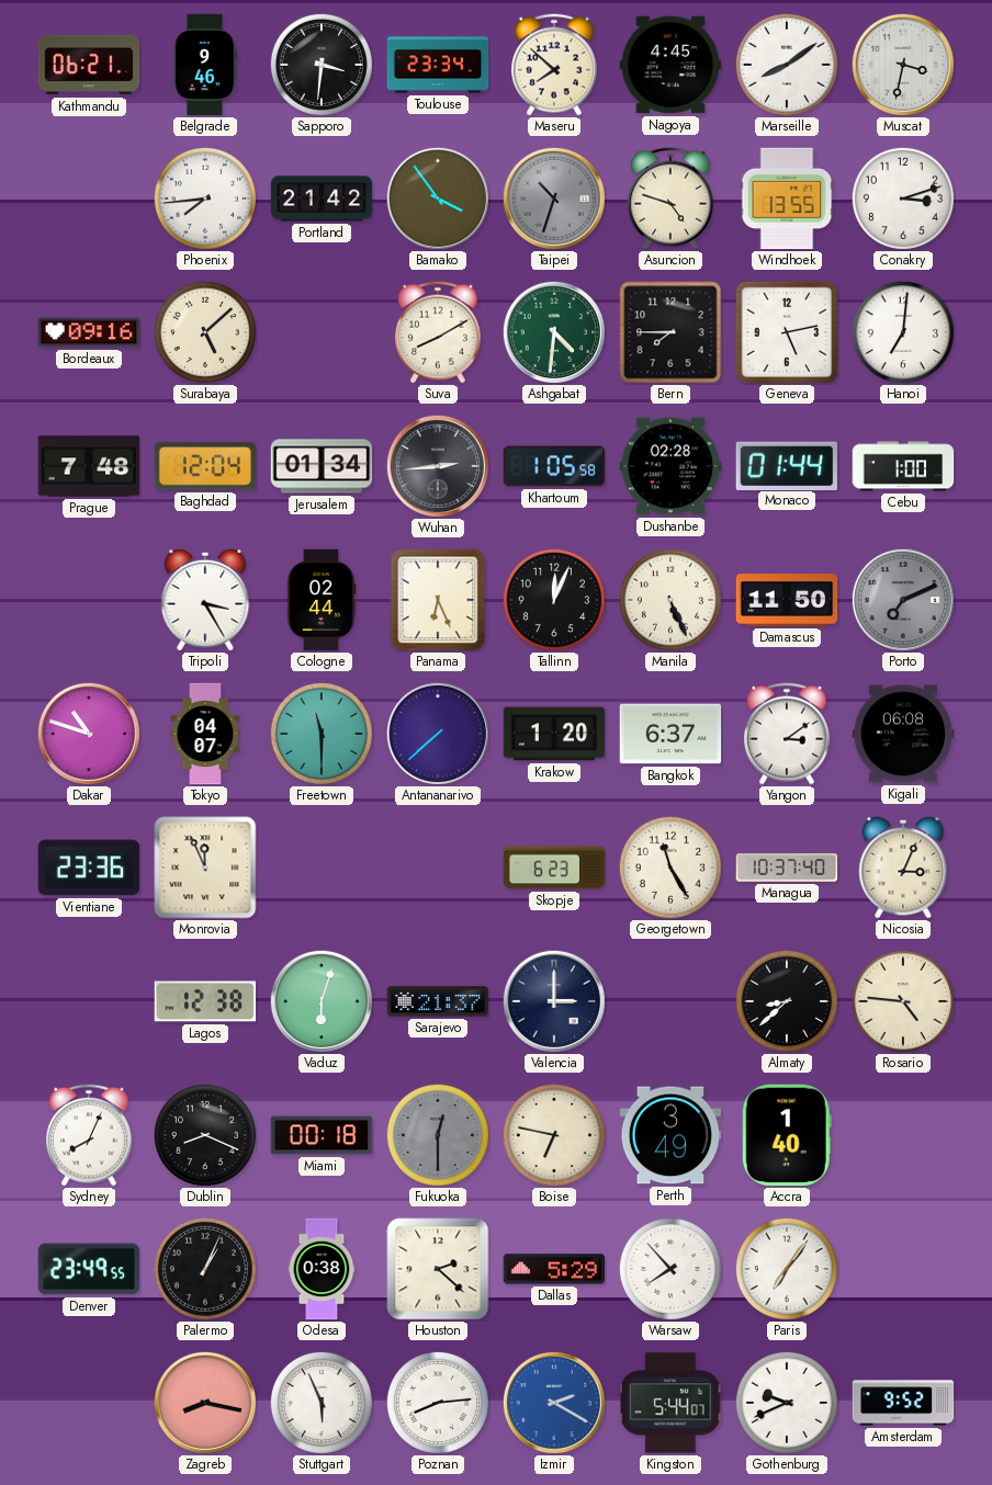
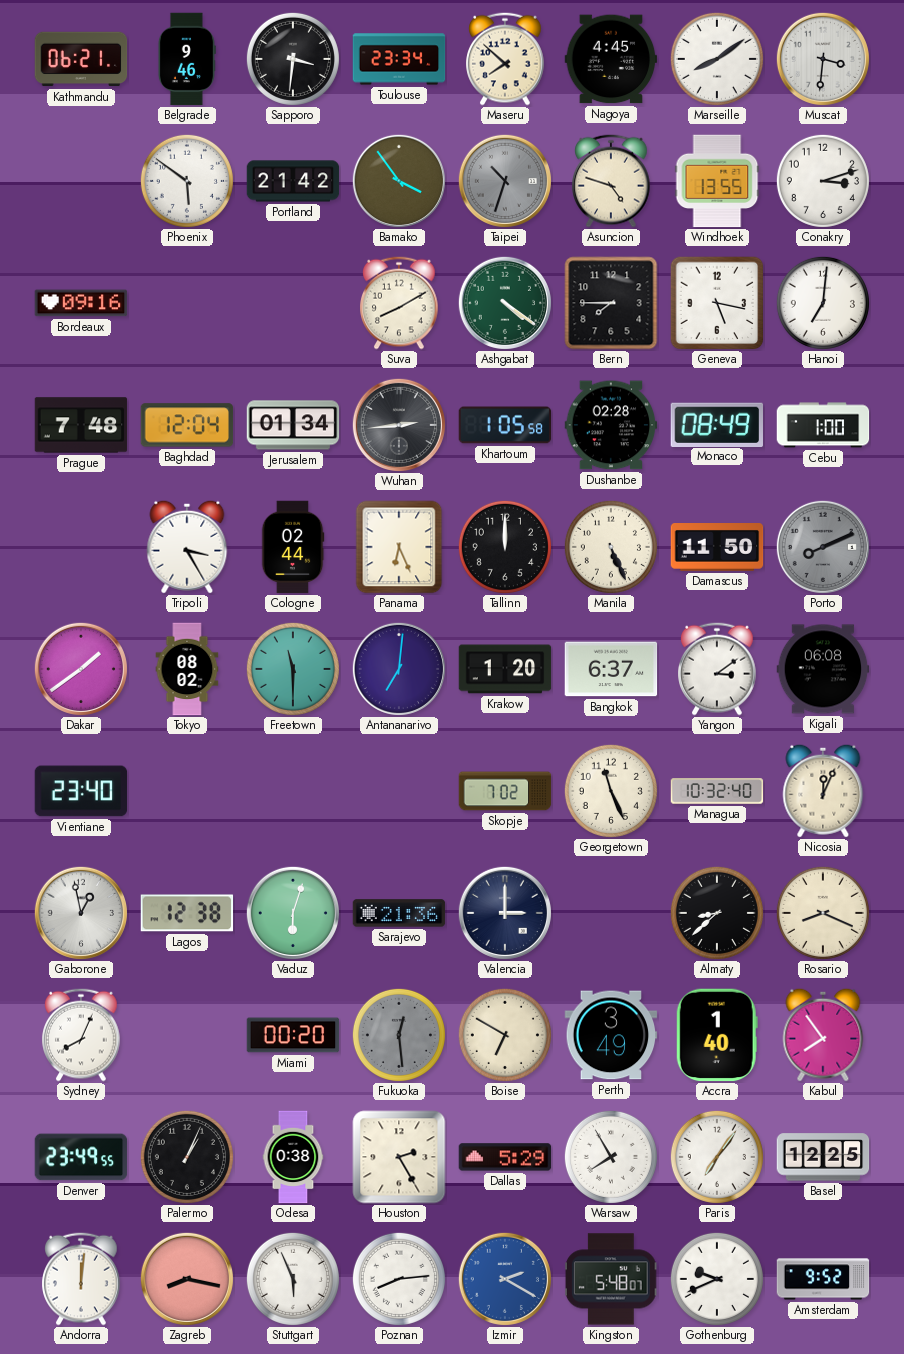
Muscat: 3:32 -> 3:31 (823, 59)
Phoenix: 7:44 -> 5:51 (187, 181)
Surabaya: 5:08 -> none (205, 332)
Ashgabat: 4:31 -> 4:21 (505, 303)
Geneva: 5:13 -> 5:17 (717, 303)
Monaco: 01:44 -> 08:49 (716, 424)
Tallinn: 12:04 -> 12:00 (505, 547)
Porto: 7:11 -> 8:11 (823, 547)
Dakar: 10:48 -> 1:39 (81, 669)
Tokyo: 04:07 -> 08:02 (187, 669)
Antananarivo: 7:38 -> 7:01 (399, 669)
Vientiane: 23:36 -> 23:40 (81, 791)
Monrovia: 11:56 -> none (205, 868)
Skopje: 6:23 -> 7:02 (505, 791)
Georgetown: 11:25 -> 11:26 (611, 791)
Managua: 10:37 -> 10:32 (717, 791)
Nicosia: 3:04 -> 12:04 (823, 791)
Gaborone: none -> 12:58 (81, 913)
Sarajevo: 21:37 -> 21:36 (399, 913)
Rosario: 4:46 -> 8:19 (823, 913)
Dublin: 8:19 -> none (205, 1135)
Miami: 00:18 -> 00:20 (293, 1035)
Fukuoka: 12:30 -> 12:29 (399, 1035)
Boise: 6:47 -> 6:50 (505, 1035)
Kabul: none -> 7:54 (823, 1035)
Houston: 2:22 -> 2:25 (399, 1157)
Warsaw: 7:53 -> 7:55 (611, 1157)
Basel: none -> 12:25 (823, 1157)
Andorra: none -> 12:01 (81, 1279)
Kingston: 5:44 -> 5:48 (611, 1279)
